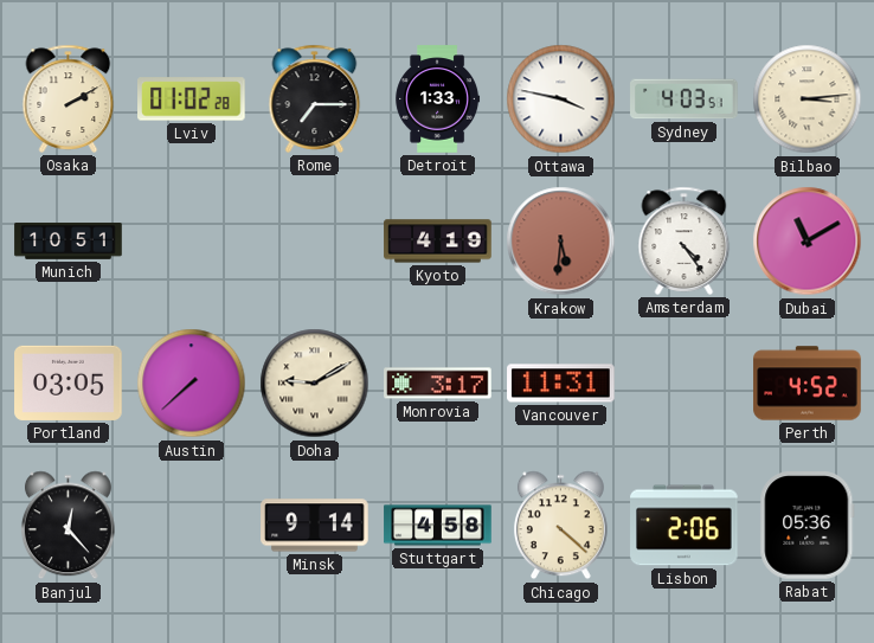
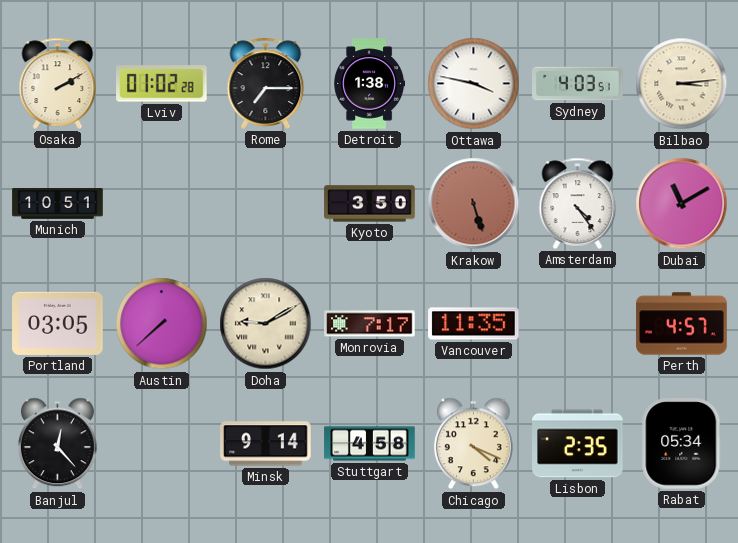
Detroit: 1:33 -> 1:38 (370, 84)
Kyoto: 4:19 -> 3:50 (370, 204)
Krakow: 5:31 -> 5:27 (474, 204)
Monrovia: 3:17 -> 7:17 (370, 324)
Vancouver: 11:31 -> 11:35 (474, 324)
Perth: 4:52 -> 4:57 (682, 324)
Chicago: 4:22 -> 4:19 (473, 444)
Lisbon: 2:06 -> 2:35 (578, 444)
Rabat: 05:36 -> 05:34 (682, 444)
